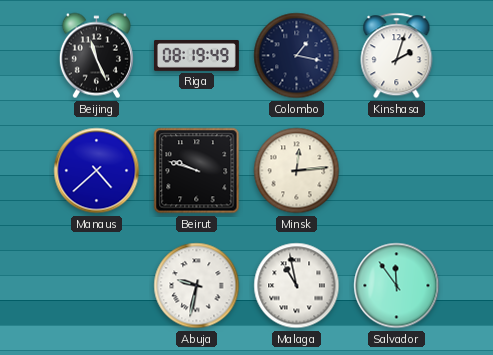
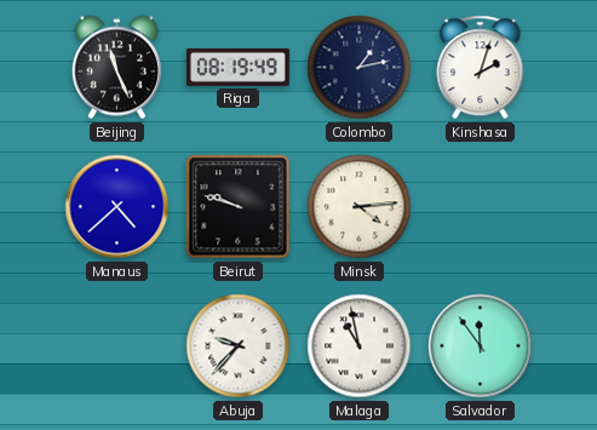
Colombo: 1:17 -> 1:13 (360, 68)
Minsk: 12:14 -> 4:14 (360, 207)
Abuja: 9:32 -> 9:37 (239, 346)
